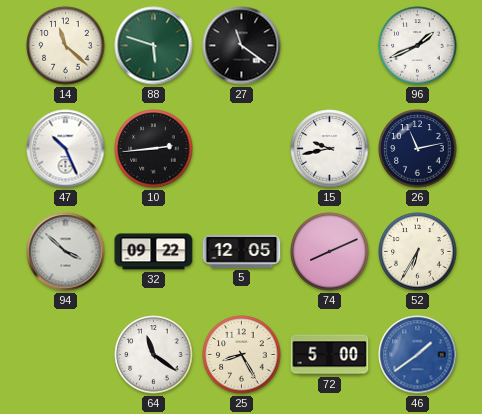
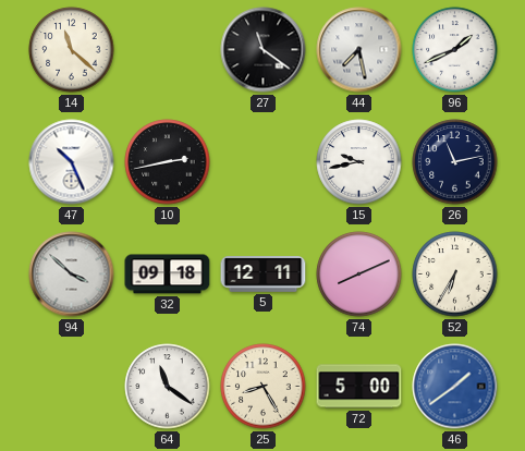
88: 5:48 -> none (154, 46)
44: none -> 7:28 (359, 50)
10: 2:44 -> 2:43 (168, 162)
32: 09:22 -> 09:18 (168, 275)
5: 12:05 -> 12:11 (264, 275)
